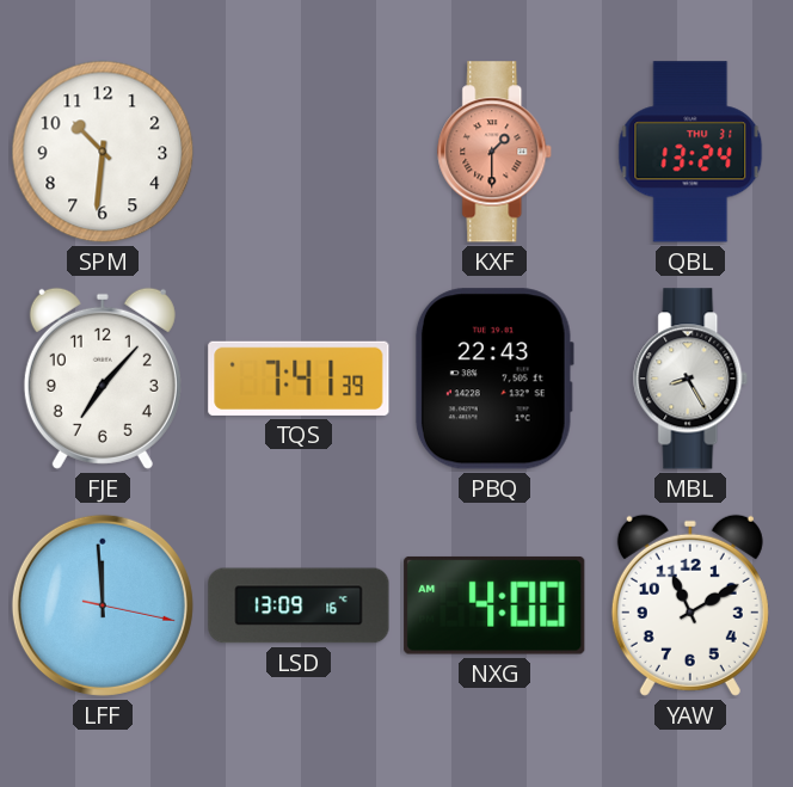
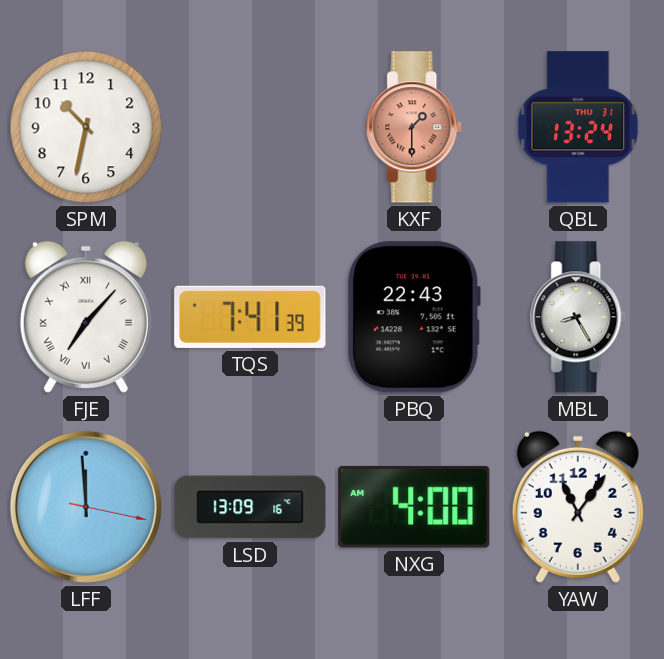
SPM: 10:31 -> 10:32 (86, 127)
FJE numerals: Arabic -> Roman (86, 317)
YAW: 11:10 -> 11:06 (578, 507)
